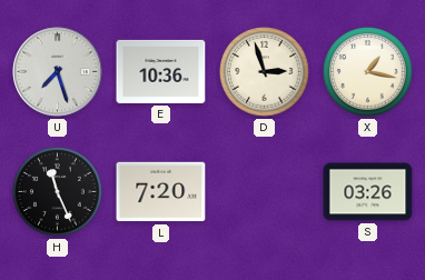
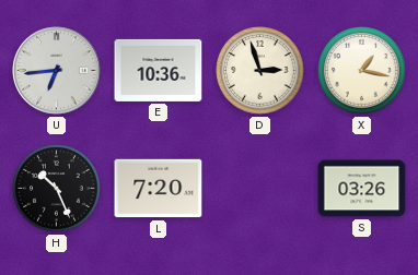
U: 7:27 -> 6:44 (57, 71)
H: 11:26 -> 10:26 (57, 189)
